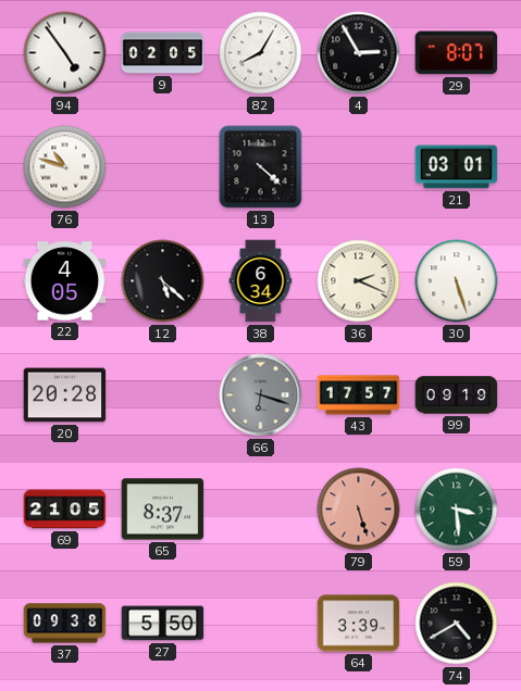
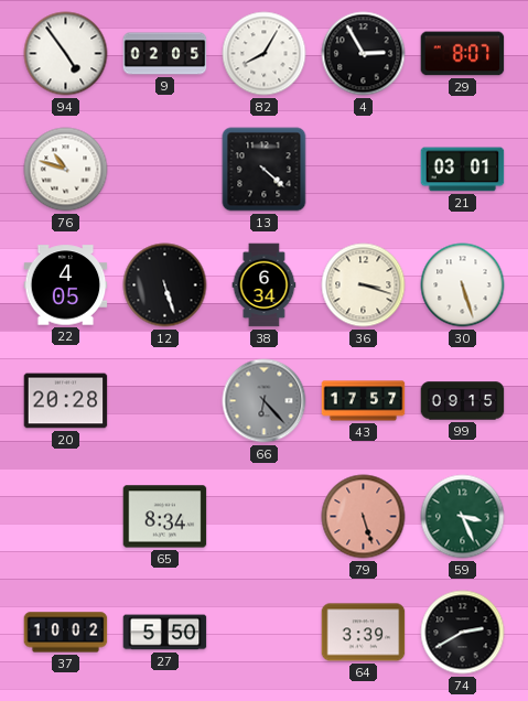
12: 5:22 -> 5:27 (165, 285)
36: 2:19 -> 3:18 (364, 285)
66: 6:18 -> 6:23 (265, 401)
99: 09:19 -> 09:15 (463, 401)
69: 21:05 -> none (65, 510)
65: 8:37 -> 8:34 (165, 517)
59: 3:29 -> 3:26 (463, 517)
37: 09:38 -> 10:02 (66, 633)
74: 4:40 -> 2:40 (463, 633)
